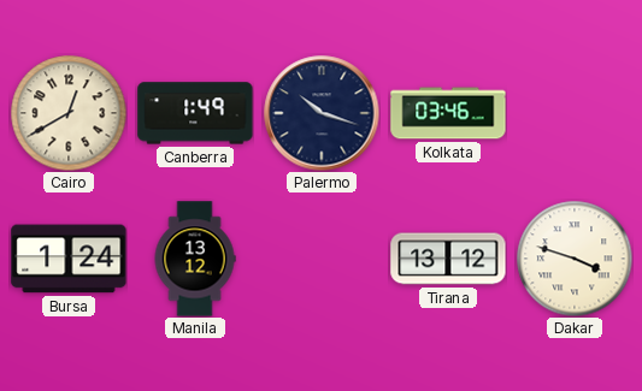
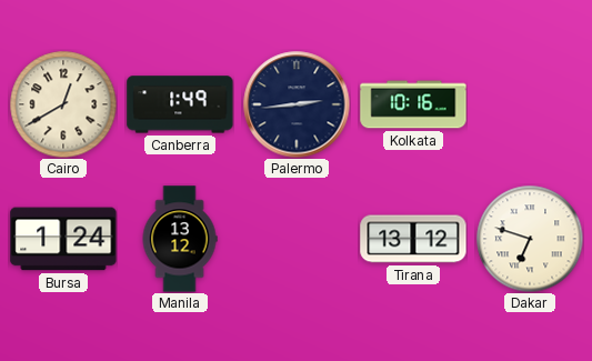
Palermo: 10:18 -> 2:44 (297, 104)
Kolkata: 03:46 -> 10:16 (413, 104)
Dakar: 3:48 -> 6:48 (530, 239)
